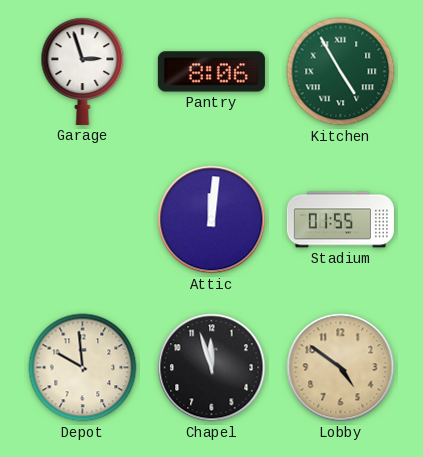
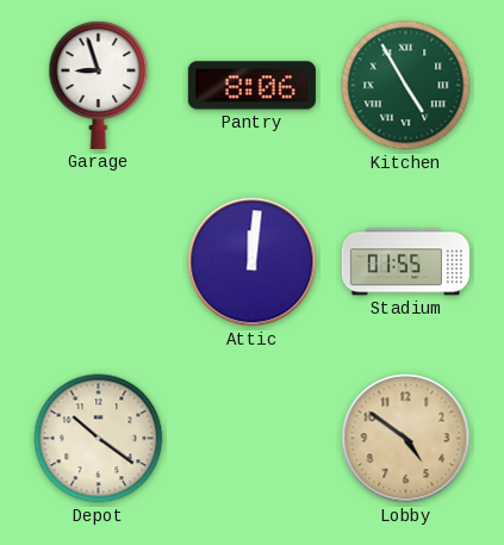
Garage: 2:57 -> 8:57 (99, 85)
Depot: 9:59 -> 10:21 (99, 439)
Chapel: 11:57 -> none (212, 368)
